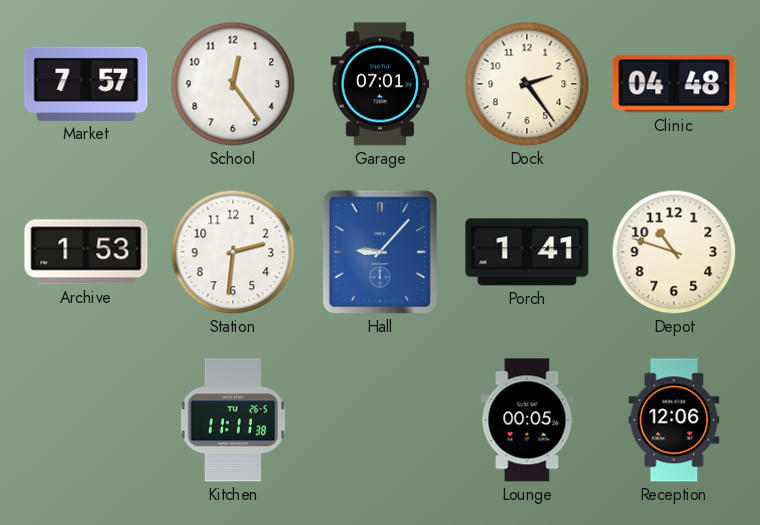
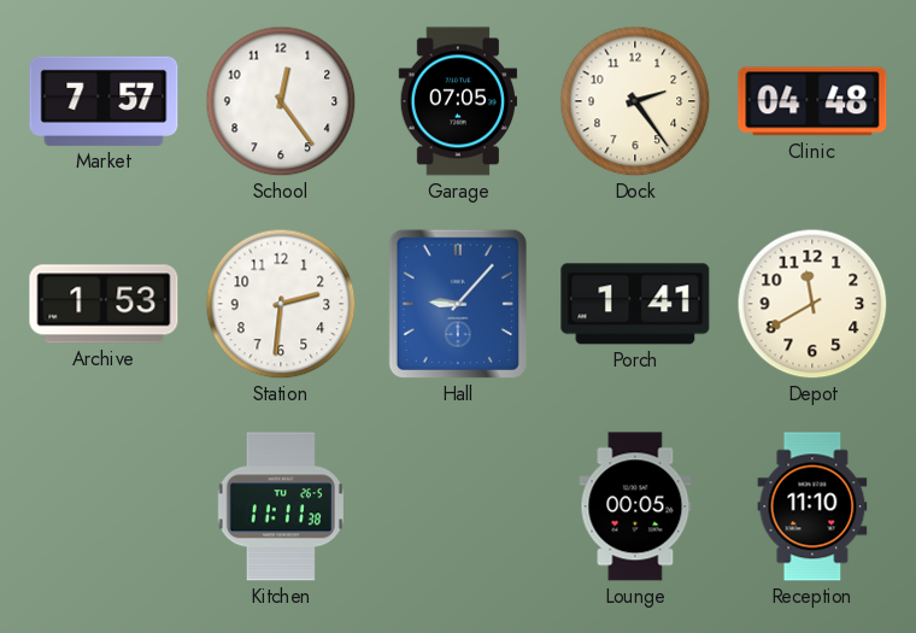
Garage: 07:01 -> 07:05 (458, 101)
Depot: 10:48 -> 11:40 (812, 304)
Reception: 12:06 -> 11:10 (812, 506)
